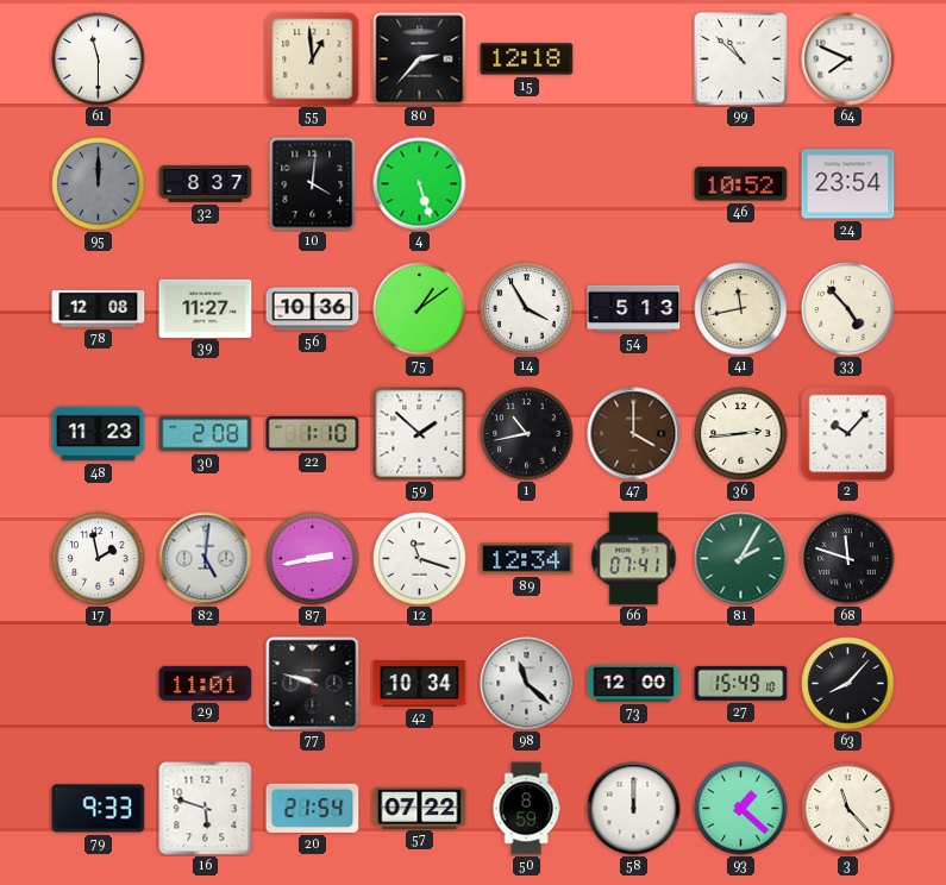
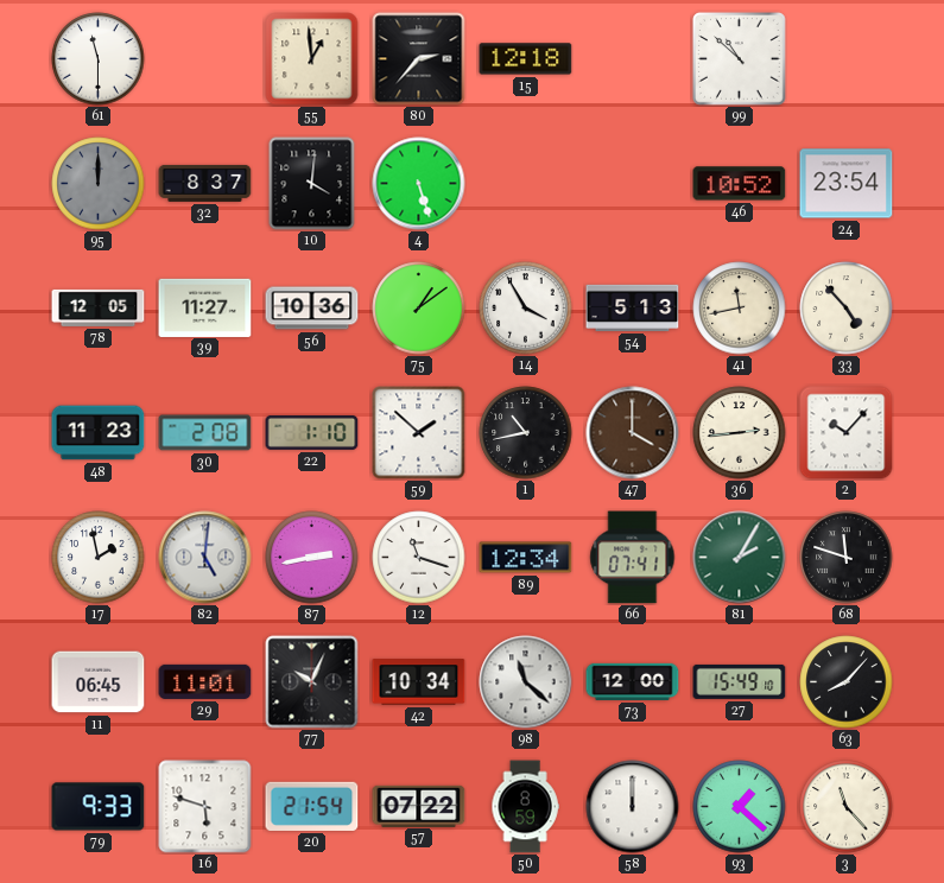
64: 7:49 -> none (848, 59)
78: 12:08 -> 12:05 (99, 307)
11: none -> 06:45 (99, 682)
77: 9:48 -> 10:04 (312, 682)
